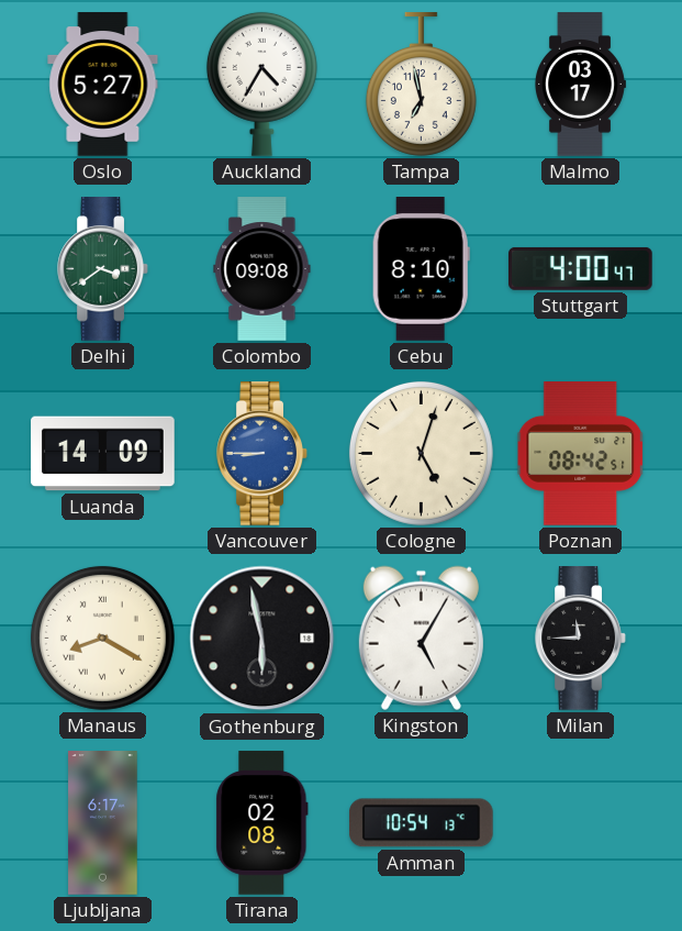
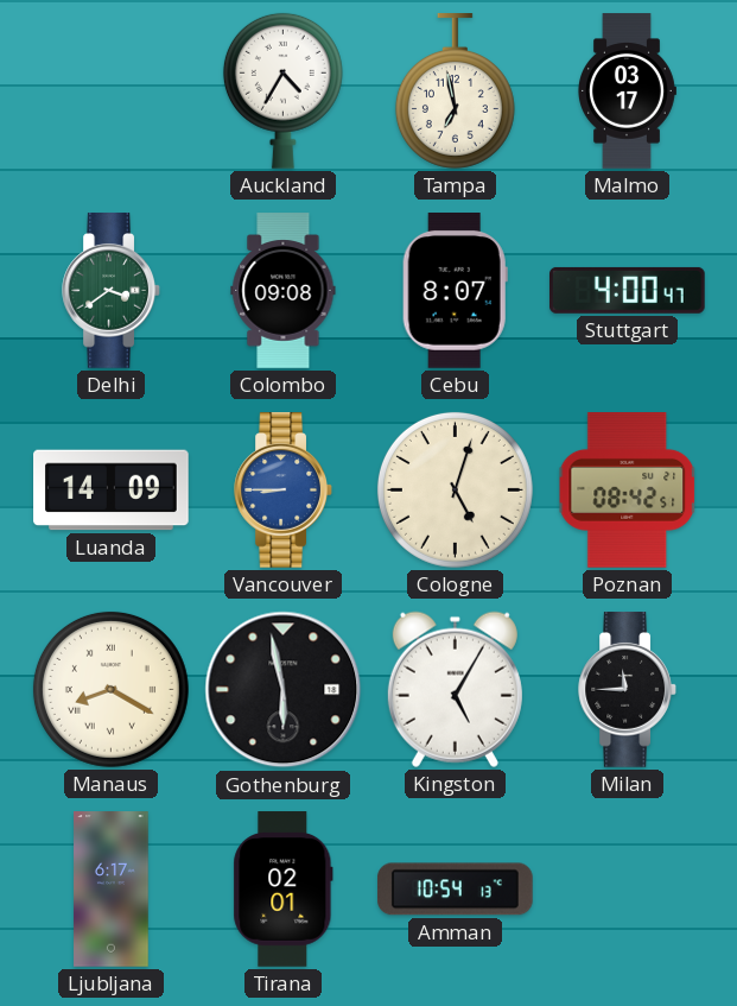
Oslo: 5:27 -> none (103, 85)
Cebu: 8:10 -> 8:07 (455, 291)
Tirana: 02:08 -> 02:01 (284, 890)
